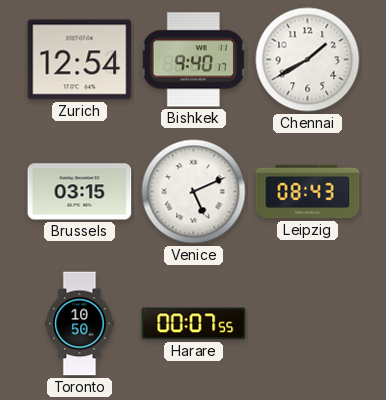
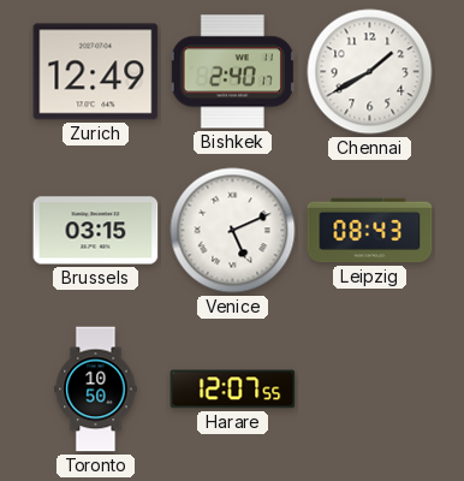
Zurich: 12:54 -> 12:49 (96, 72)
Bishkek: 9:40 -> 2:40 (232, 72)
Harare: 00:07 -> 12:07 (233, 390)
